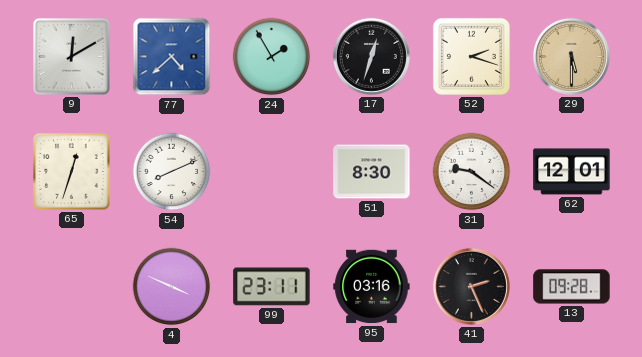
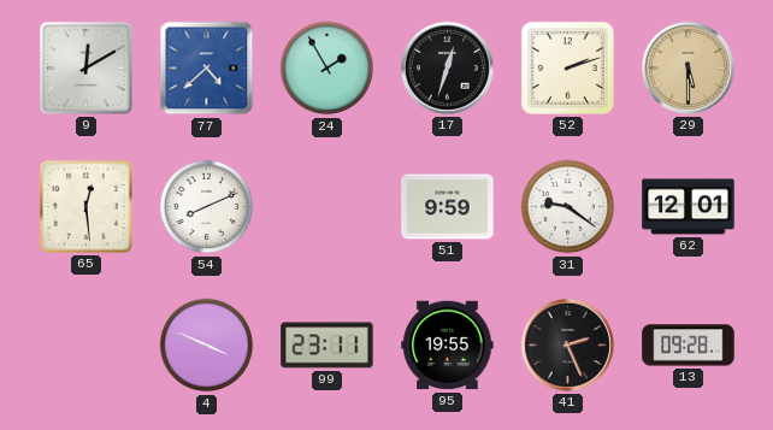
52: 2:18 -> 2:12 (567, 67)
65: 12:33 -> 12:29 (87, 207)
51: 8:30 -> 9:59 (448, 207)
95: 03:16 -> 19:55 (448, 346)
